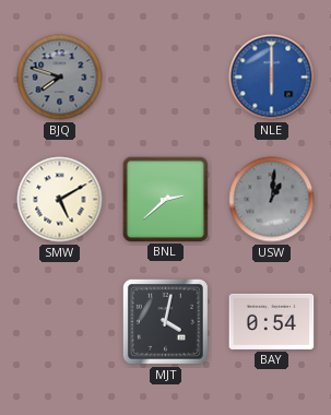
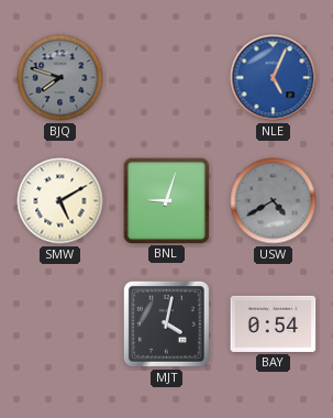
NLE: 6:00 -> 5:04 (274, 78)
BNL: 2:38 -> 9:03 (166, 200)
USW: 1:01 -> 4:40 (274, 201)
